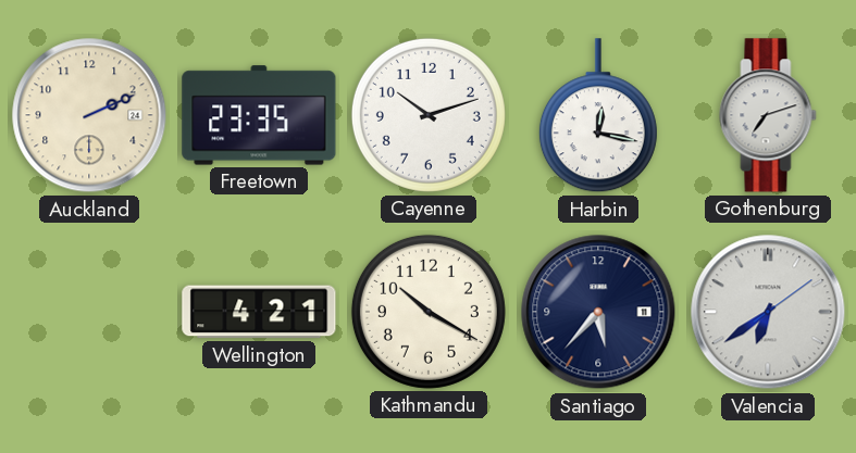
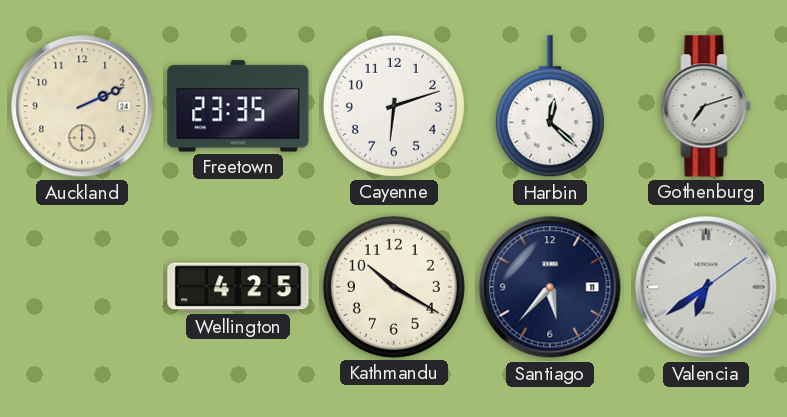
Cayenne: 10:12 -> 6:12 (394, 106)
Harbin: 12:17 -> 12:22 (550, 107)
Wellington: 4:21 -> 4:25 (238, 287)
